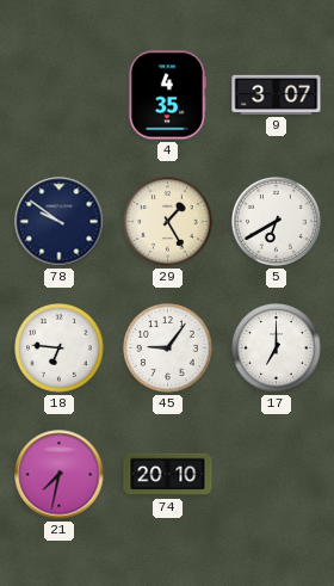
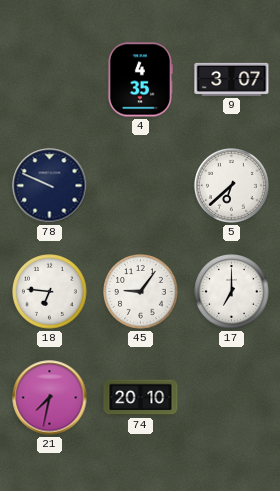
78: 9:51 -> 9:49 (50, 186)
29: 1:25 -> none (168, 222)
5: 6:40 -> 6:38 (232, 186)
